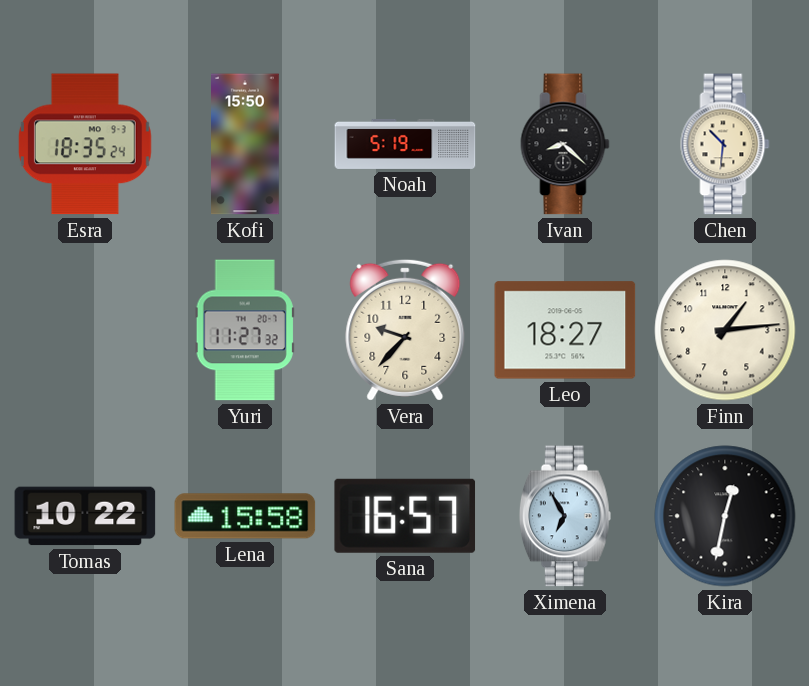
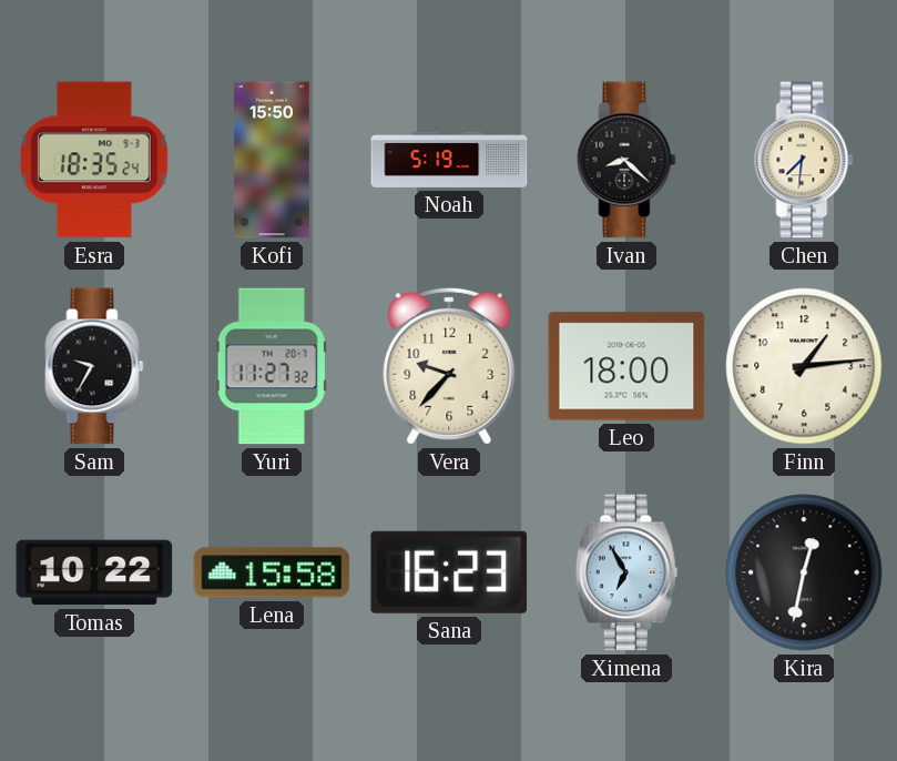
Chen: 10:31 -> 7:31 (804, 160)
Sam: none -> 9:35 (94, 366)
Leo: 18:27 -> 18:00 (626, 366)
Sana: 16:57 -> 16:23 (449, 572)
